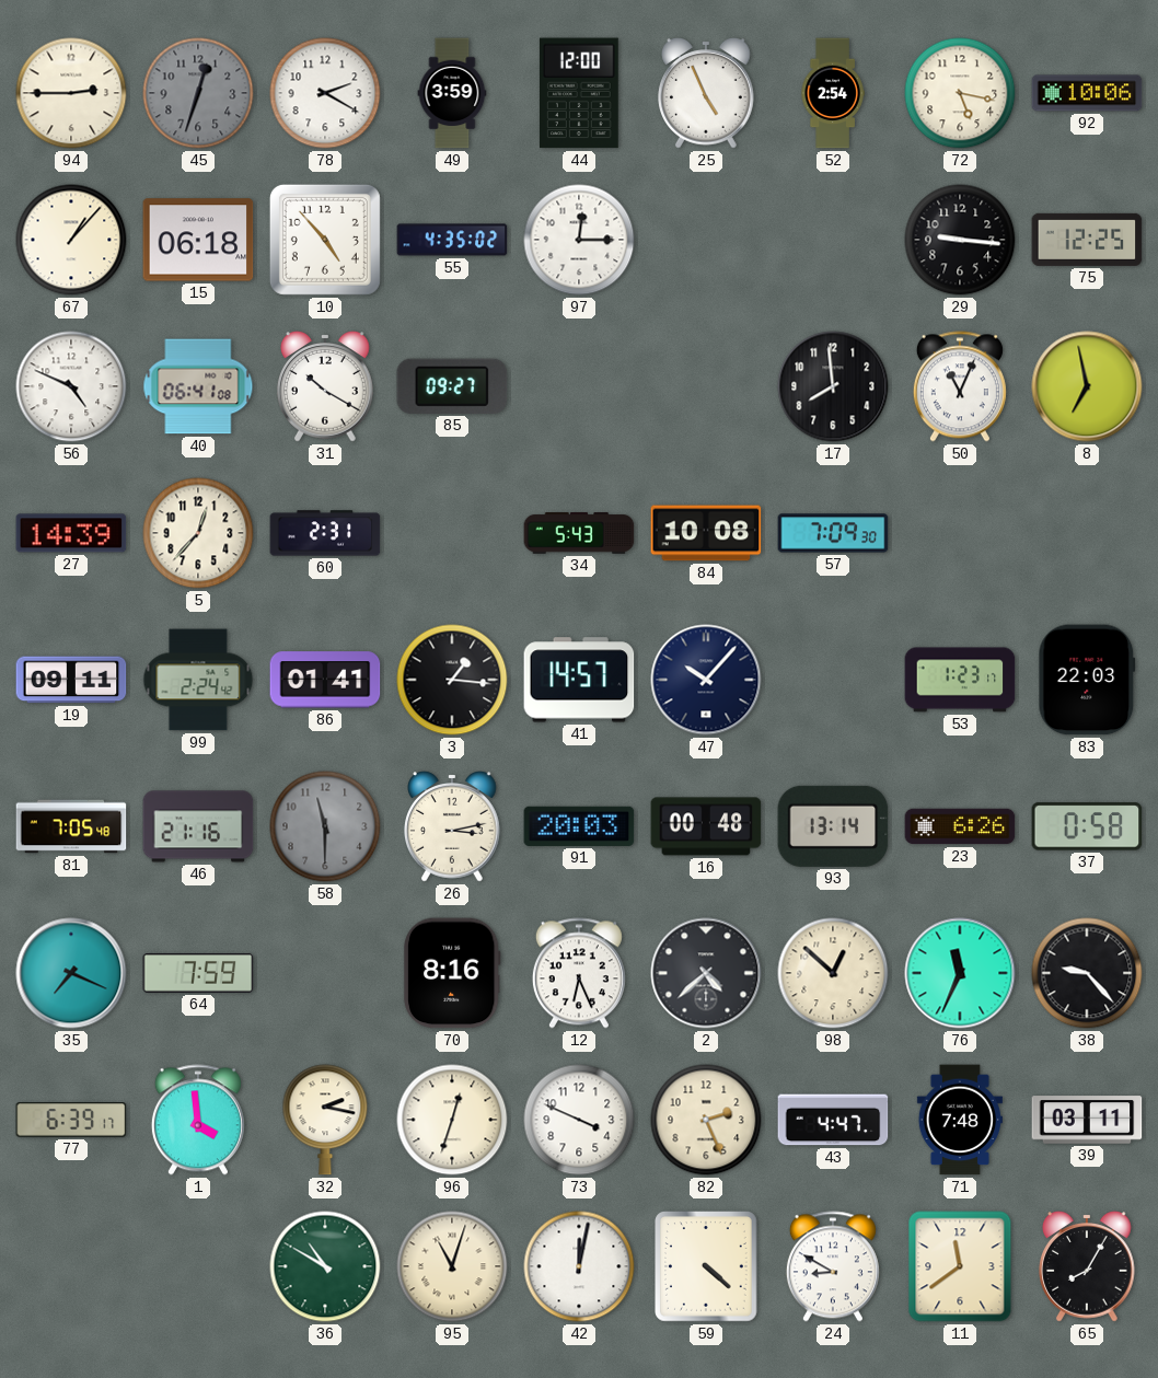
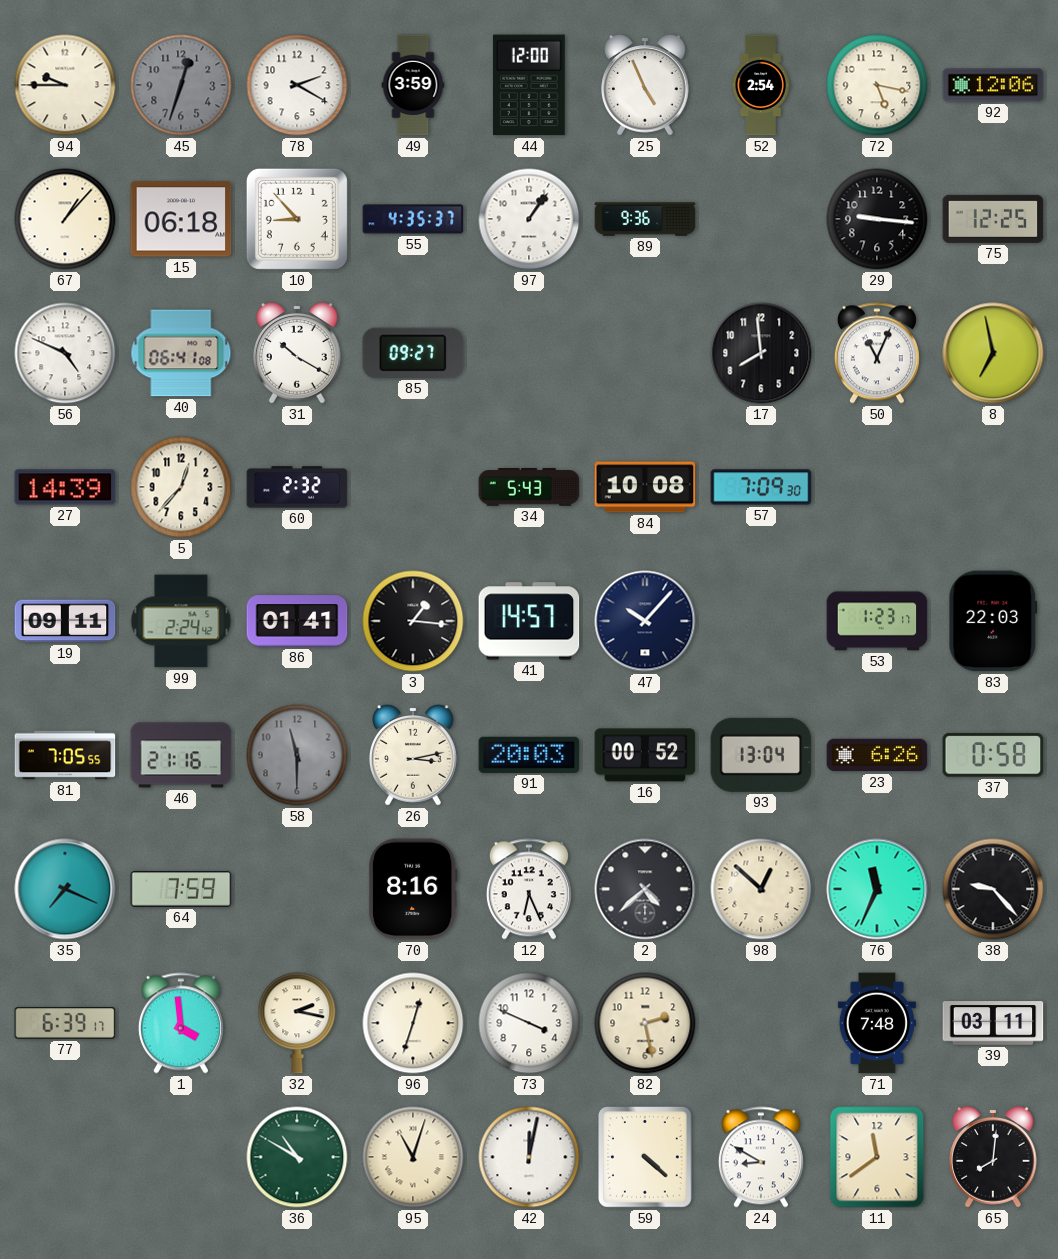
94: 2:45 -> 9:45 (65, 85)
92: 10:06 -> 12:06 (993, 85)
10: 4:53 -> 8:53 (297, 219)
55: 4:35:02 -> 4:35:37 (413, 219)
97: 12:15 -> 1:06 (529, 219)
89: none -> 9:36 (645, 219)
60: 2:31 -> 2:32 (297, 487)
81: 7:05:48 -> 7:05:55 (65, 755)
16: 00:48 -> 00:52 (645, 755)
93: 13:14 -> 13:04 (761, 755)
82: 2:26 -> 2:28 (645, 1023)
43: 4:47 -> none (833, 1120)
65: 8:05 -> 8:01 (994, 1157)
